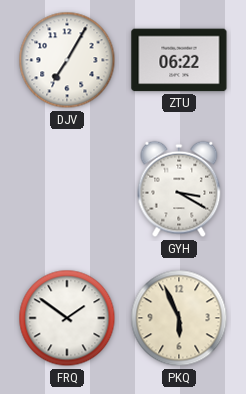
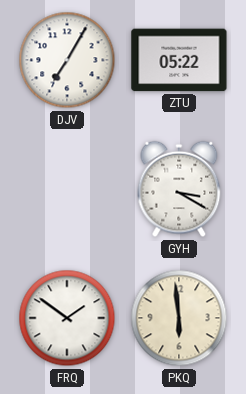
ZTU: 06:22 -> 05:22 (179, 60)
PKQ: 5:56 -> 5:59 (179, 318)
